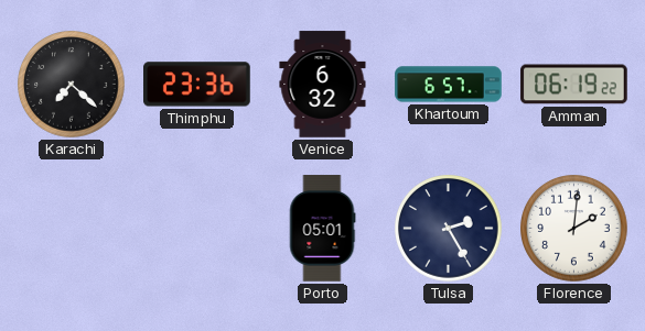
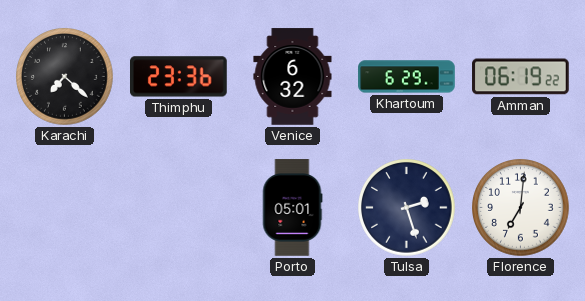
Khartoum: 6:57 -> 6:29 (407, 77)
Tulsa: 2:25 -> 2:27 (407, 208)
Florence: 2:01 -> 7:01 (521, 208)
